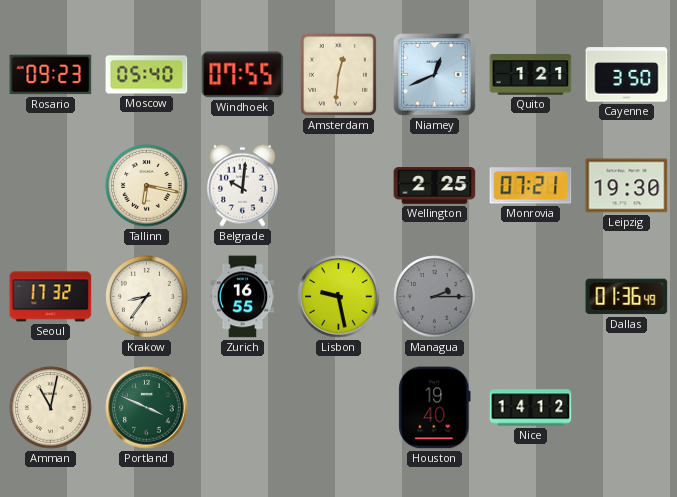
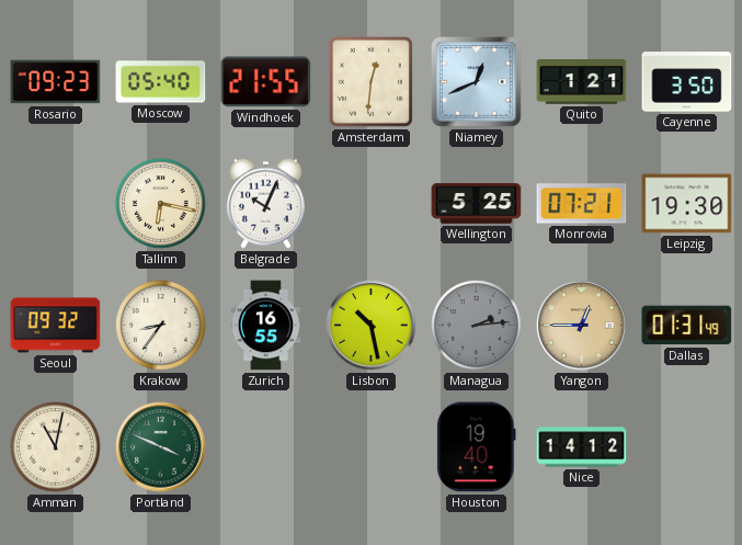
Windhoek: 07:55 -> 21:55 (266, 82)
Belgrade: 10:01 -> 10:04 (265, 203)
Wellington: 2:25 -> 5:25 (477, 204)
Seoul: 17:32 -> 09:32 (56, 326)
Lisbon: 9:28 -> 10:28 (372, 326)
Managua: 2:15 -> 2:14 (477, 326)
Yangon: none -> 12:45 (582, 326)
Dallas: 01:36 -> 01:31 (687, 326)
